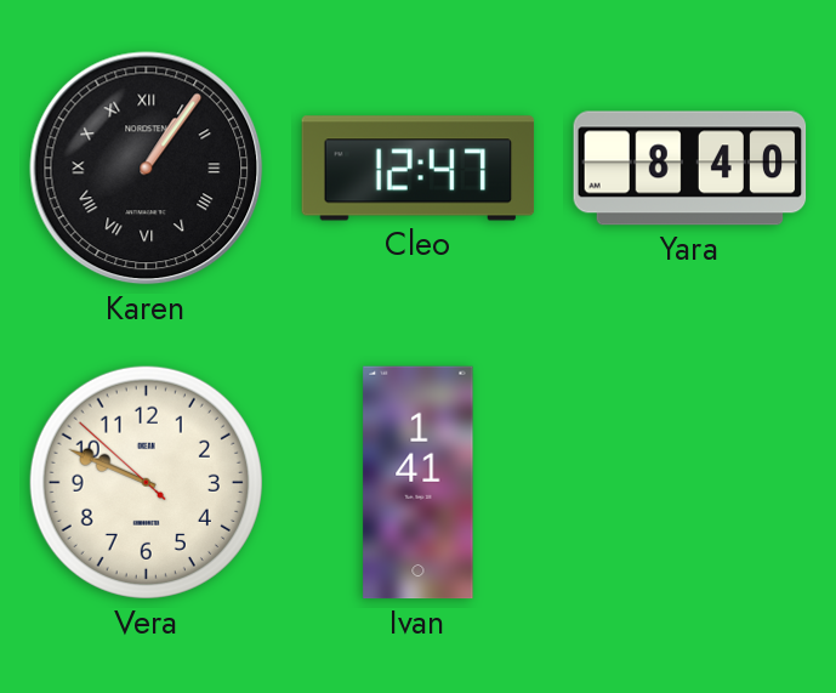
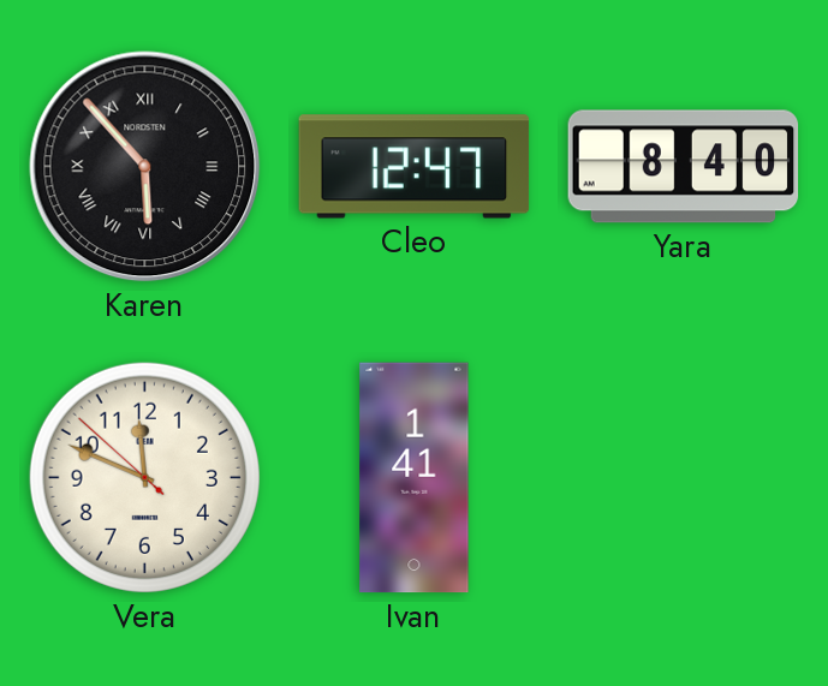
Karen: 1:06 -> 5:53 (145, 167)
Vera: 9:48 -> 11:48 (144, 477)
